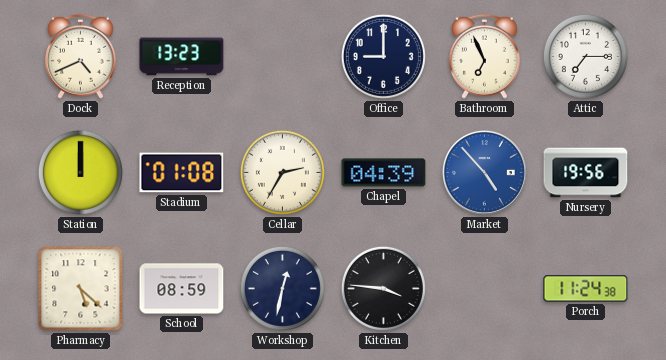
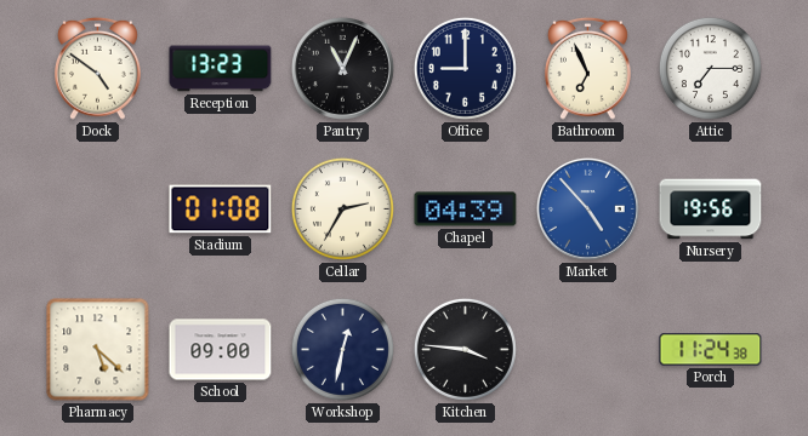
Dock: 4:41 -> 4:51 (98, 68)
Pantry: none -> 11:04 (342, 68)
Station: 12:00 -> none (80, 172)
School: 08:59 -> 09:00 (221, 350)
